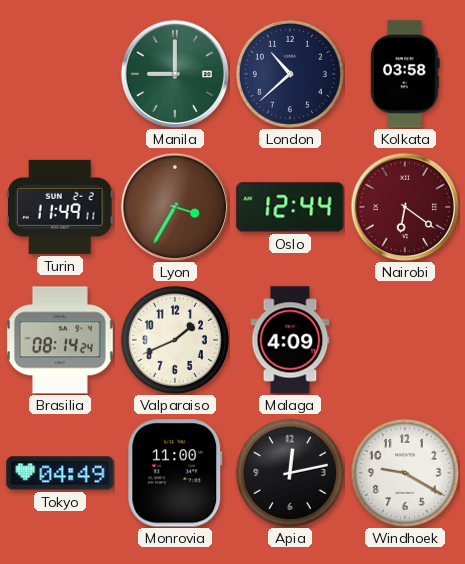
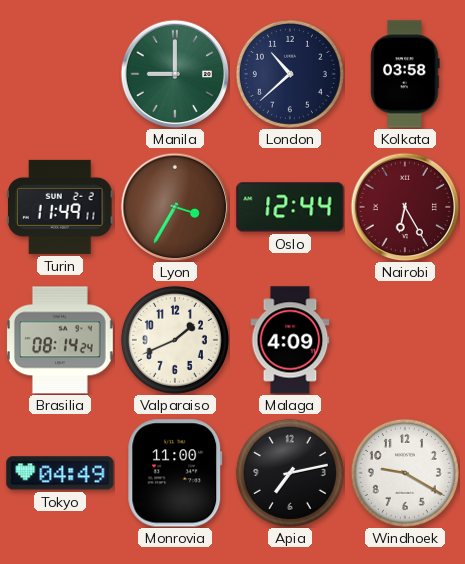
Nairobi: 6:21 -> 6:25 (405, 207)
Apia: 12:13 -> 7:13 (290, 473)
